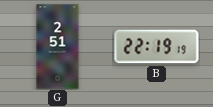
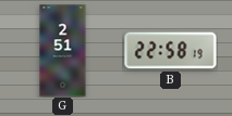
B: 22:19 -> 22:58 (171, 51)
